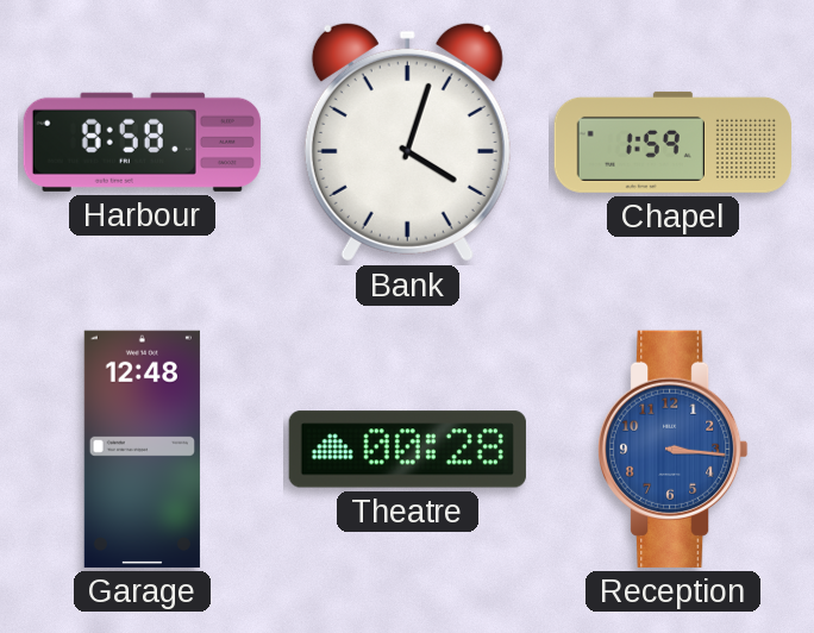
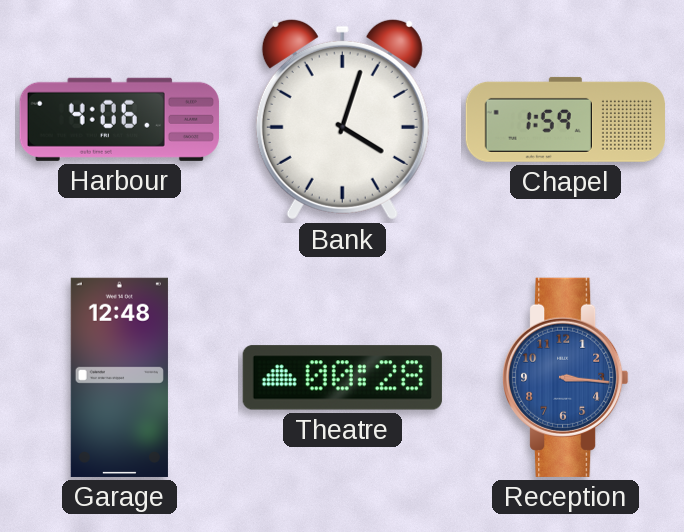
Harbour: 8:58 -> 4:06 (119, 119)
